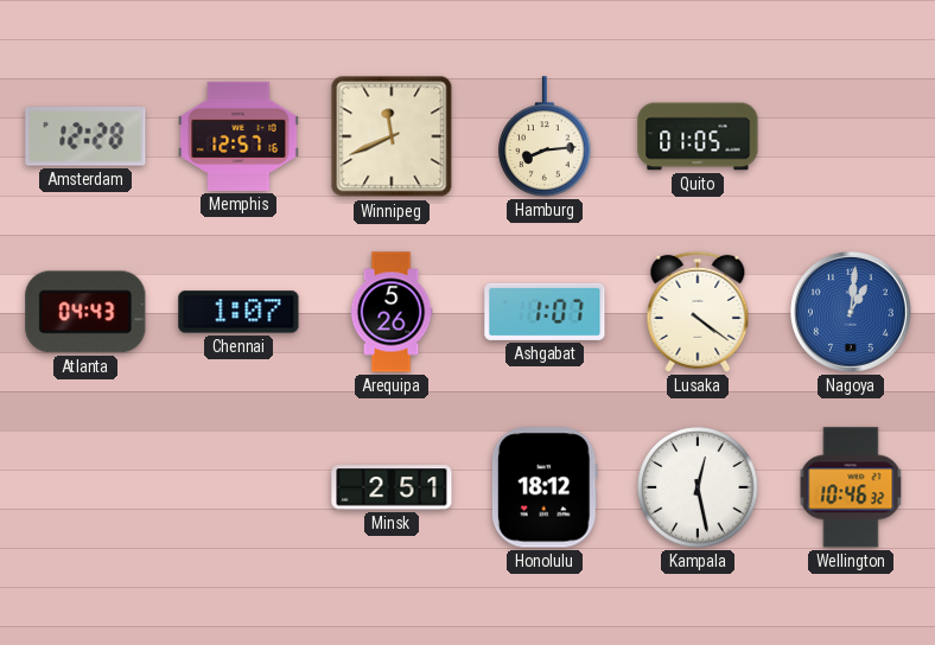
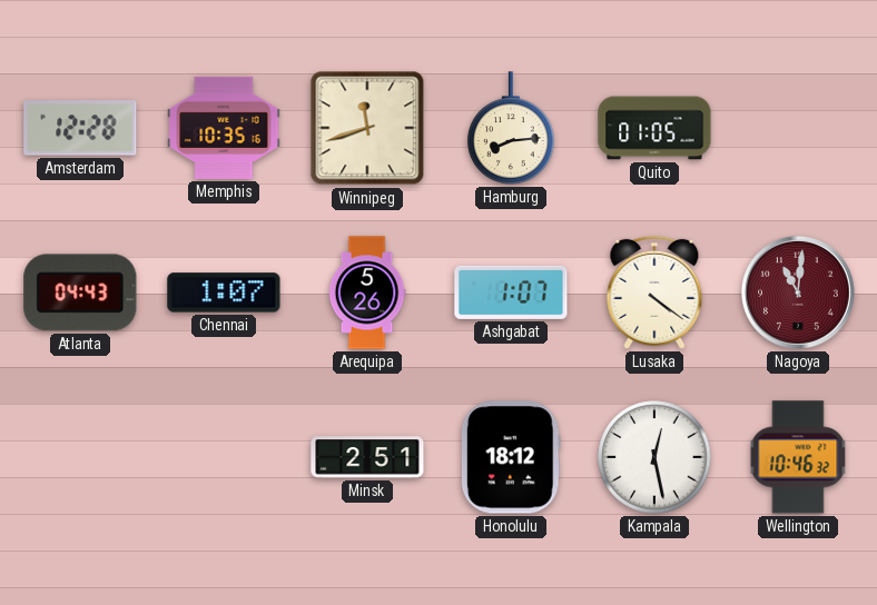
Memphis: 12:57 -> 10:35 (224, 128)
Winnipeg: 11:41 -> 11:42 (367, 128)
Nagoya: 1:01 -> 11:01 (799, 294)
Nagoya dial: blue -> burgundy (799, 294)
